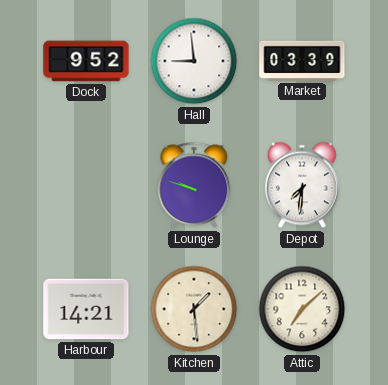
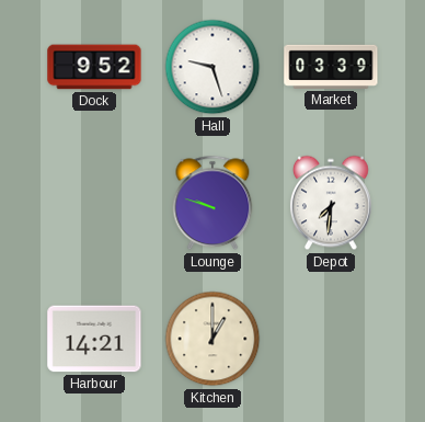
Hall: 8:59 -> 9:27 (213, 67)
Kitchen: 1:29 -> 1:00 (213, 339)
Attic: 7:08 -> none (302, 309)
